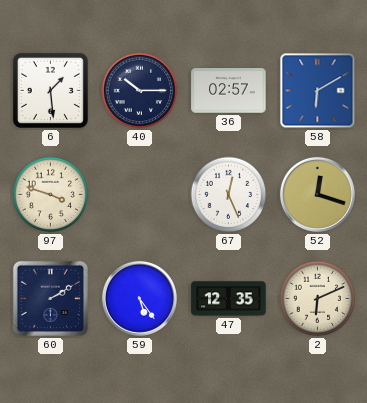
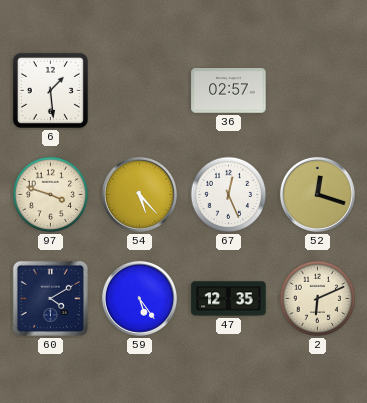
40: 10:15 -> none (140, 91)
58: 6:10 -> none (318, 91)
54: none -> 5:23 (139, 194)
60: 2:10 -> 4:10 (50, 298)
